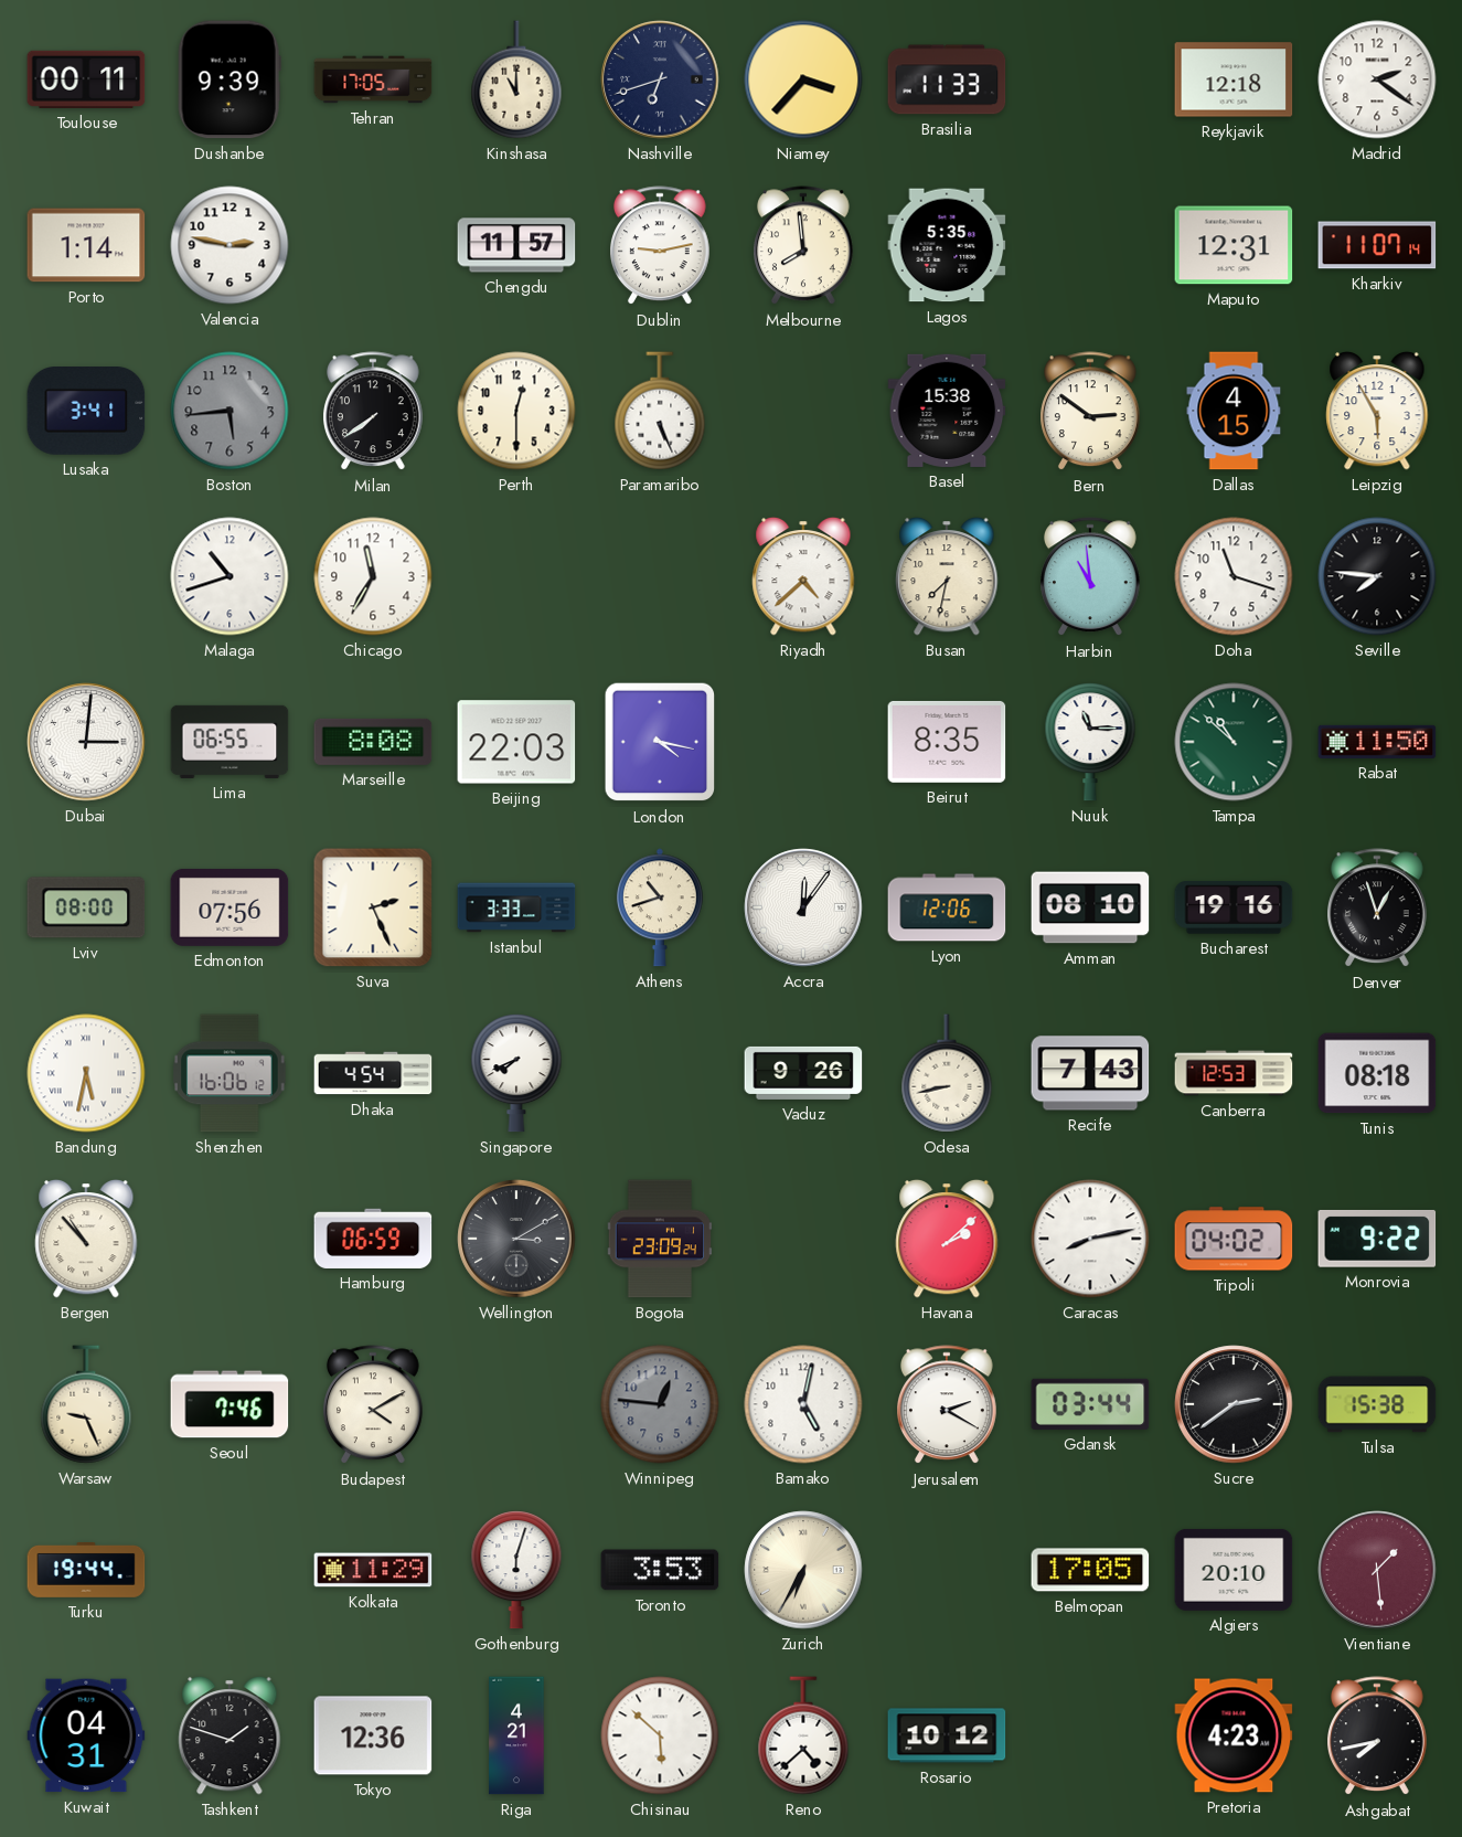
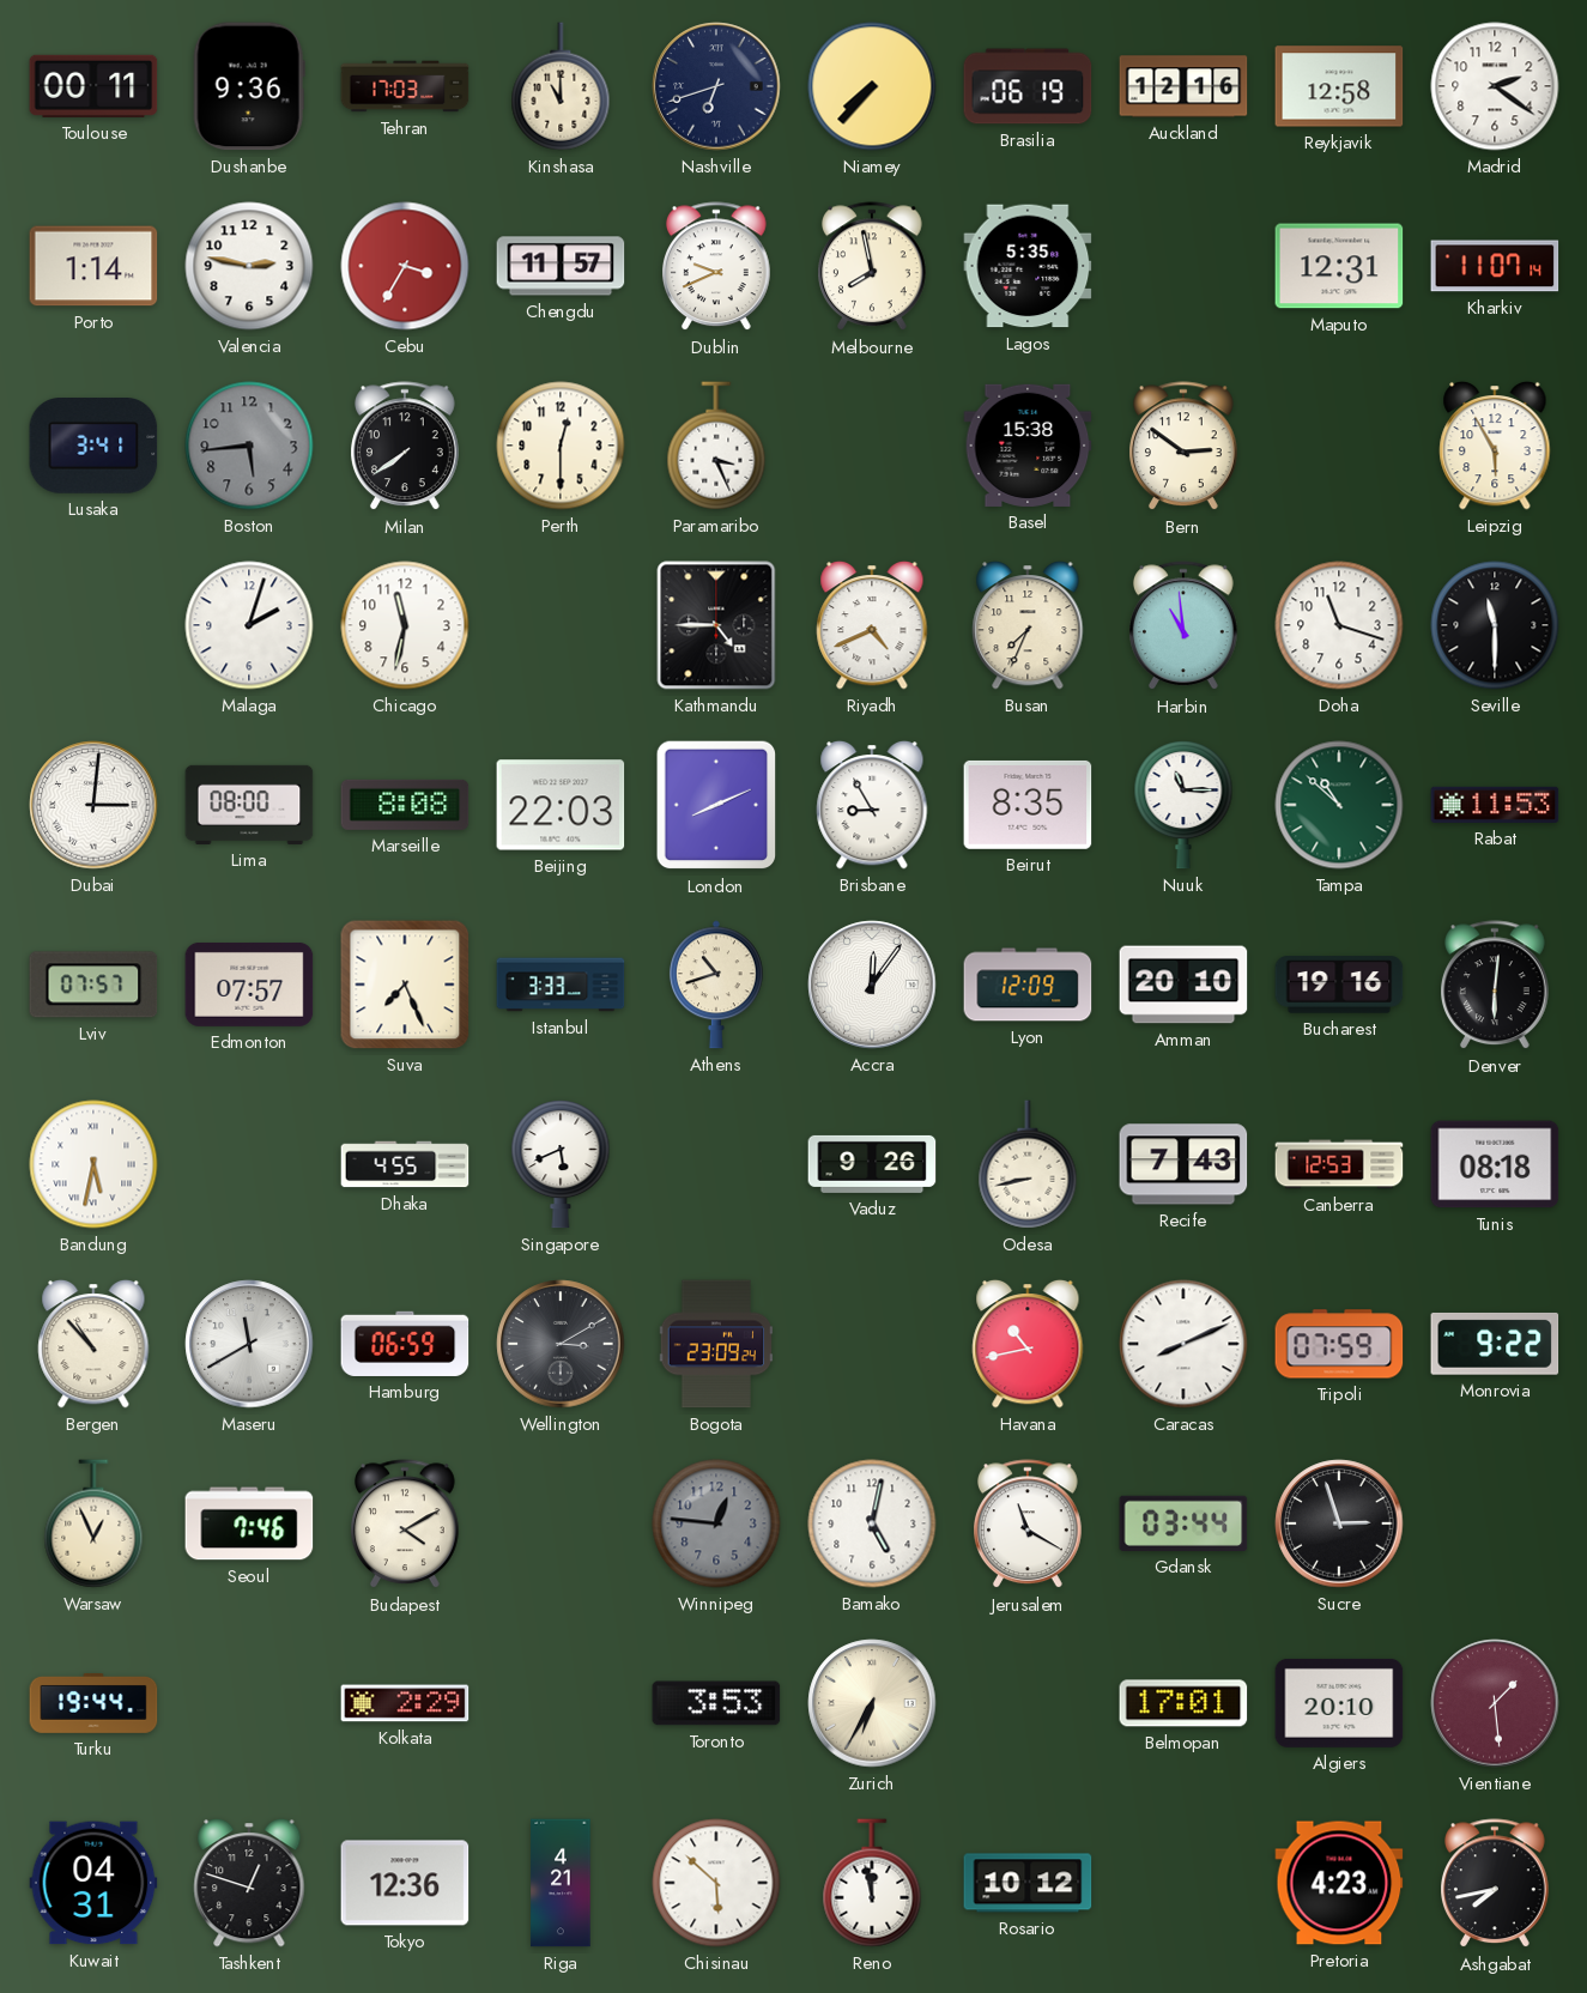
Dushanbe: 9:39 -> 9:36 (249, 86)
Tehran: 17:05 -> 17:03 (405, 86)
Niamey: 3:37 -> 7:37 (872, 86)
Brasilia: 11:33 -> 06:19 (1028, 86)
Auckland: none -> 12:16 (1183, 86)
Reykjavik: 12:18 -> 12:58 (1339, 86)
Cebu: none -> 3:35 (405, 266)
Dublin: 9:13 -> 9:41 (717, 267)
Melbourne: 7:59 -> 7:58 (873, 267)
Paramaribo: 5:26 -> 3:26 (716, 446)
Dallas: 4:15 -> none (1234, 411)
Malaga: 10:42 -> 2:03 (249, 625)
Chicago: 11:35 -> 11:32 (405, 625)
Kathmandu: none -> 4:45 (716, 625)
Riyadh: 4:38 -> 4:41 (872, 625)
Busan: 7:32 -> 7:34 (1028, 625)
Seville: 7:46 -> 11:30 (1495, 625)
Lima: 06:55 -> 08:00 (249, 805)
London: 4:17 -> 8:11 (716, 805)
Brisbane: none -> 8:55 (872, 805)
Rabat: 11:50 -> 11:53 (1495, 805)
Lviv: 08:00 -> 07:57 (93, 985)
Edmonton: 07:56 -> 07:57 (249, 985)
Suva: 2:26 -> 7:26 (405, 985)
Lyon: 12:06 -> 12:09 (1028, 985)
Amman: 08:10 -> 20:10 (1183, 985)
Denver: 12:57 -> 6:01 (1496, 986)
Shenzhen: 16:06 -> none (230, 1073)
Dhaka: 4:54 -> 4:55 (405, 1164)
Singapore: 7:41 -> 5:41 (561, 1164)
Maseru: none -> 11:40 (249, 1344)
Havana: 2:08 -> 10:43 (1028, 1344)
Caracas: 8:13 -> 8:11 (1183, 1344)
Tripoli: 04:02 -> 07:59 (1339, 1344)
Warsaw: 9:26 -> 12:56 (93, 1523)
Jerusalem: 2:20 -> 11:20 (1029, 1525)
Sucre: 2:39 -> 2:57 (1339, 1523)
Tulsa: 15:38 -> none (1377, 1404)
Kolkata: 11:29 -> 2:29 (405, 1703)
Gothenburg: 6:03 -> none (516, 1570)
Belmopan: 17:05 -> 17:01 (1183, 1703)
Tashkent: 1:48 -> 12:48 (249, 1883)
Reno: 4:38 -> 11:58 (872, 1883)
